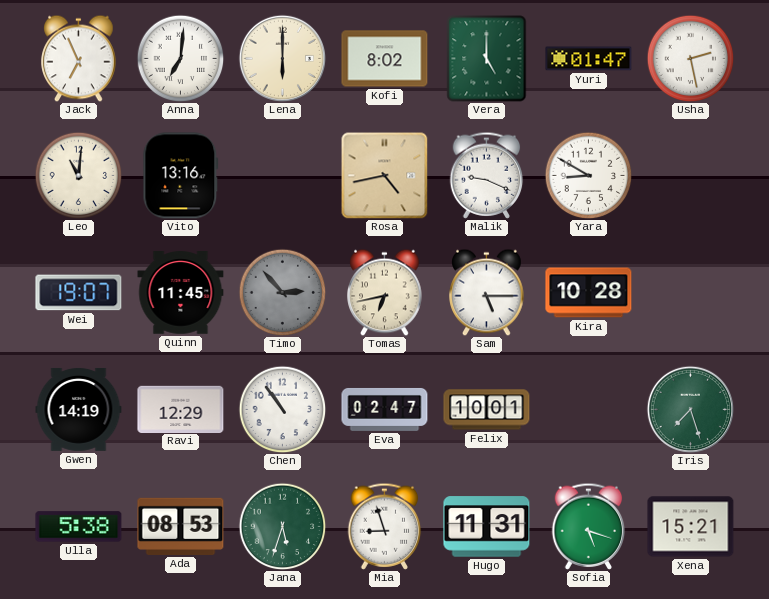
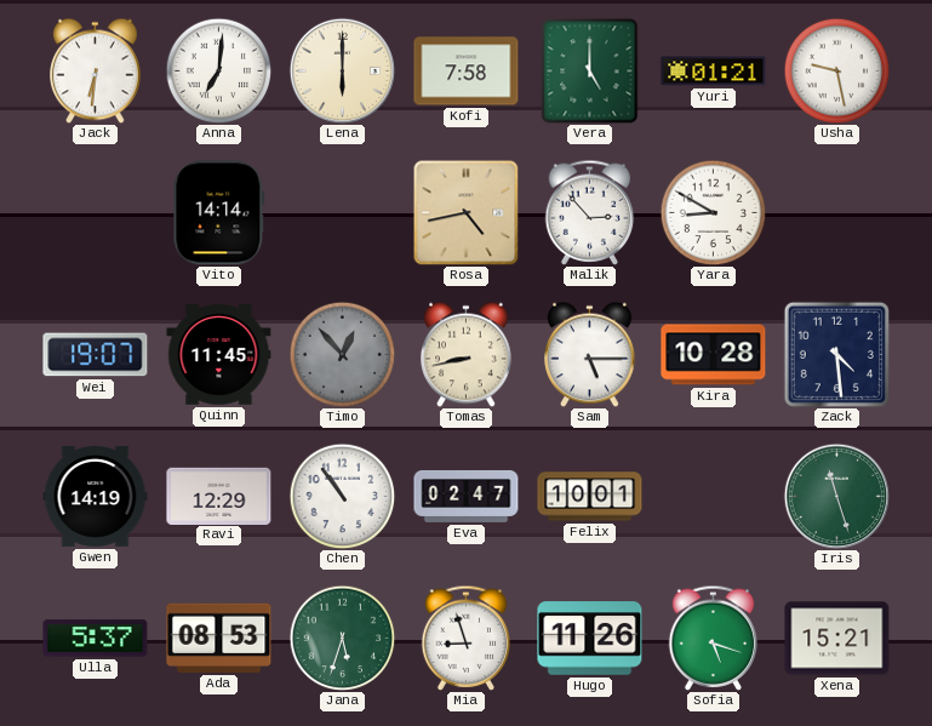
Jack: 6:56 -> 6:31 (96, 70)
Kofi: 8:02 -> 7:58 (467, 72)
Yuri: 01:47 -> 01:21 (714, 72)
Usha: 2:28 -> 9:28 (836, 70)
Leo: 11:01 -> none (78, 175)
Vito: 13:16 -> 14:14 (219, 213)
Malik: 9:19 -> 2:53 (590, 212)
Timo: 2:53 -> 12:53 (342, 354)
Tomas: 6:43 -> 8:43 (467, 354)
Zack: none -> 4:29 (836, 354)
Iris: 7:27 -> 11:27 (836, 496)
Ulla: 5:38 -> 5:37 (96, 639)
Hugo: 11:31 -> 11:26 (590, 639)
